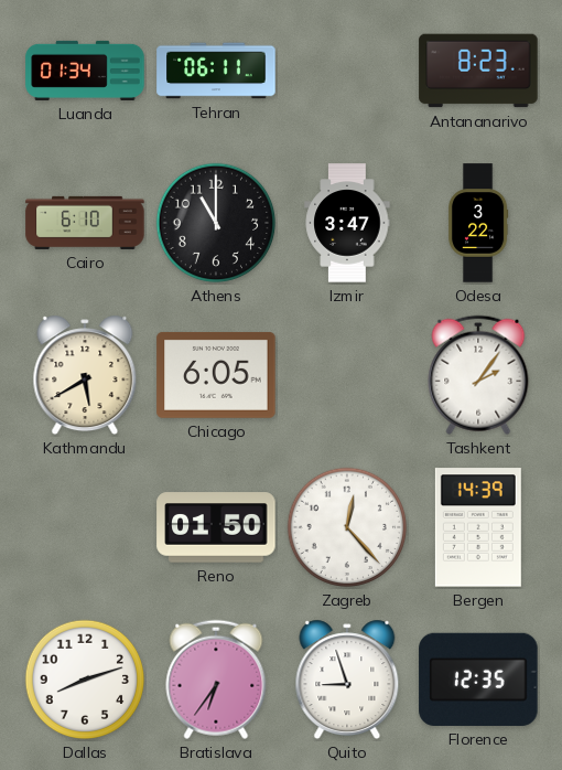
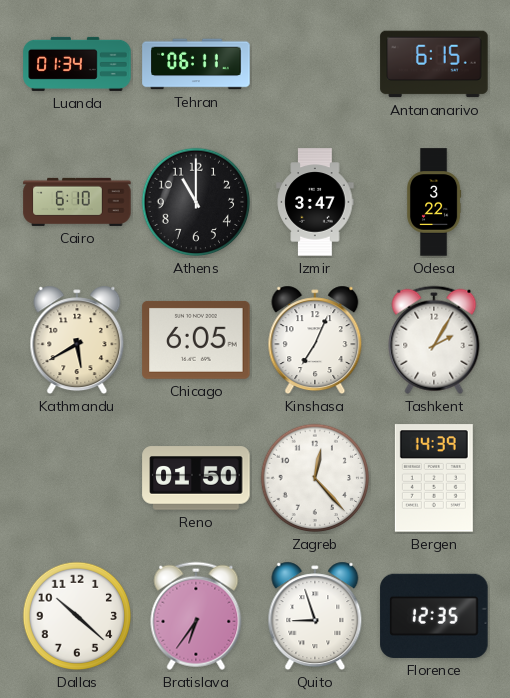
Antananarivo: 8:23 -> 6:15 (434, 64)
Kinshasa: none -> 7:04 (315, 340)
Tashkent: 2:06 -> 2:05 (434, 340)
Dallas: 8:12 -> 10:22 (77, 616)
